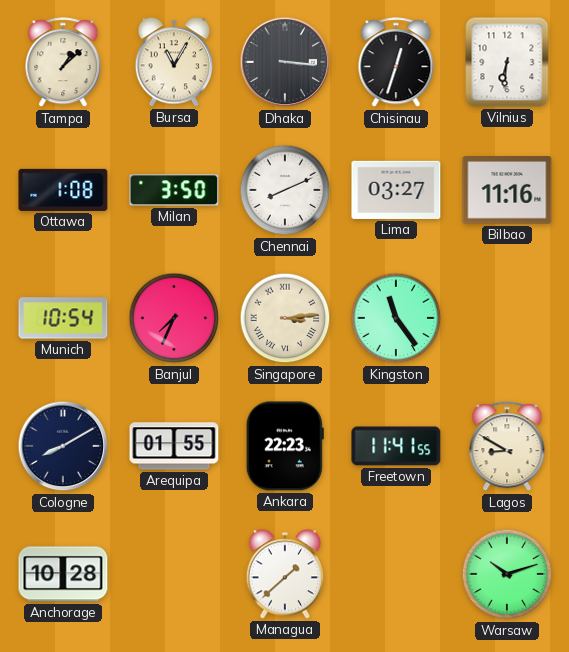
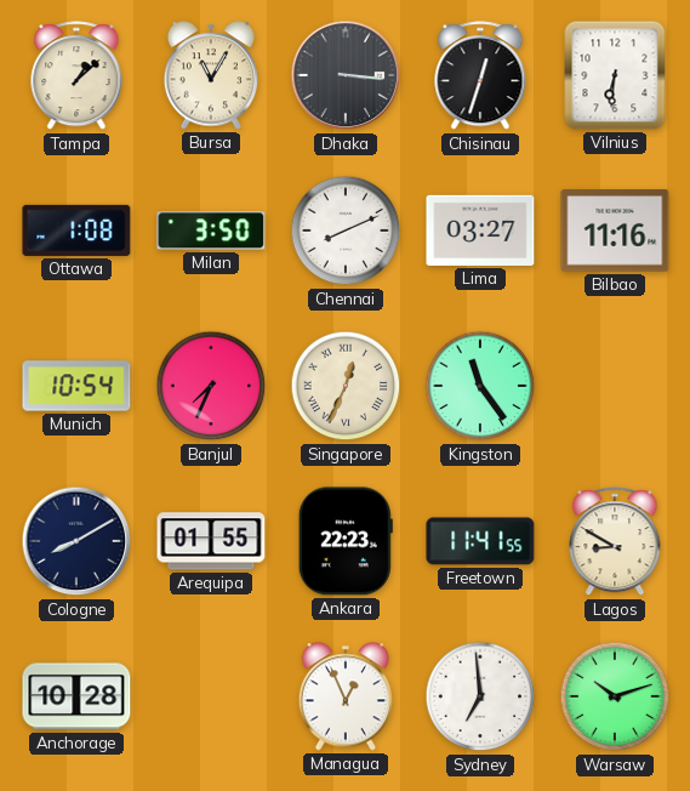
Singapore: 3:14 -> 12:34 (346, 386)
Managua: 1:38 -> 12:56 (344, 696)
Sydney: none -> 6:59 (480, 696)
